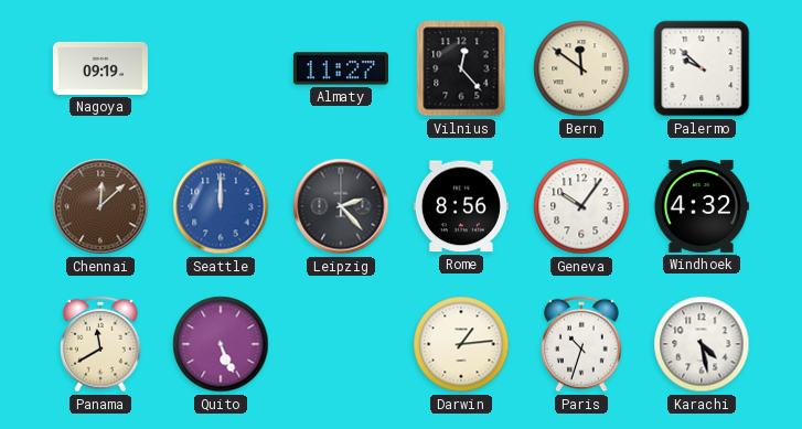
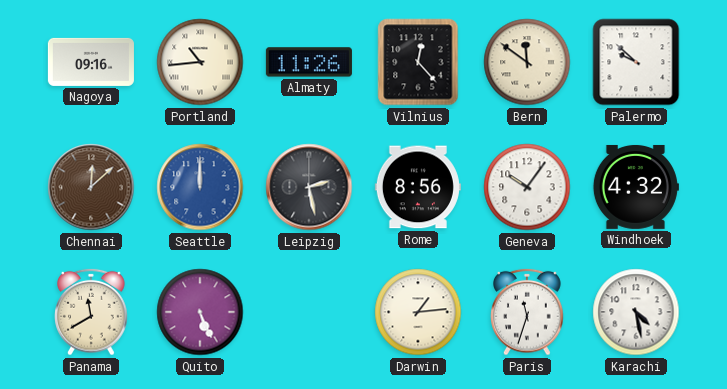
Nagoya: 09:19 -> 09:16 (91, 62)
Portland: none -> 10:44 (200, 62)
Almaty: 11:27 -> 11:26 (309, 62)
Leipzig: 2:23 -> 2:28 (309, 187)
Paris: 10:33 -> 11:33 (527, 312)
